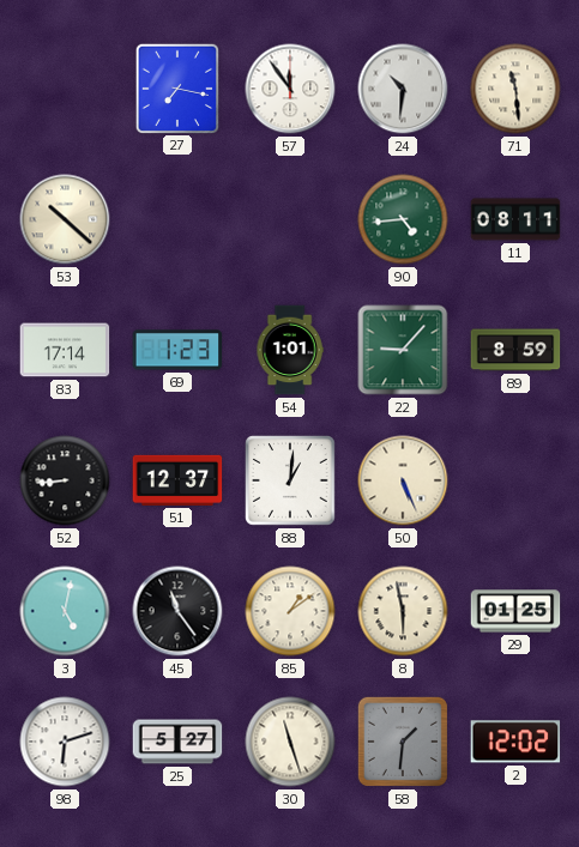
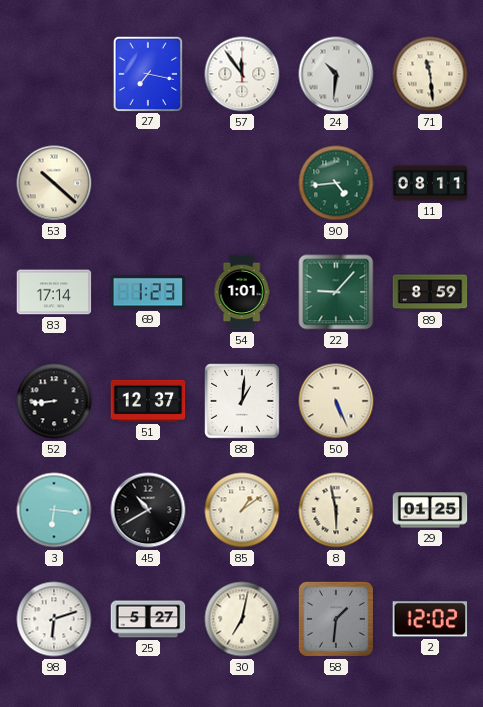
3: 5:02 -> 6:16 (54, 510)
45: 11:24 -> 10:40 (148, 510)
30: 11:27 -> 7:02 (242, 619)
